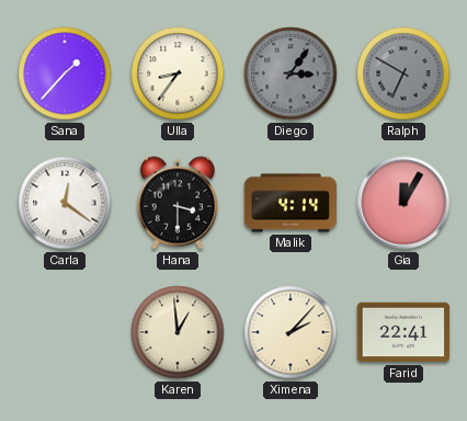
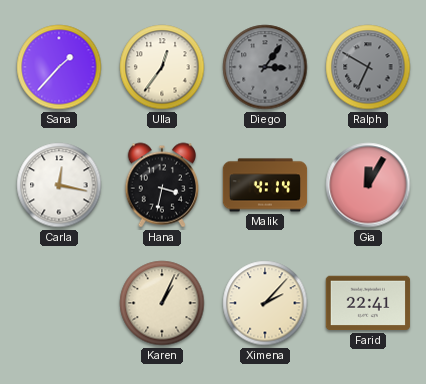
Ulla: 8:36 -> 12:36 (162, 67)
Carla: 12:21 -> 12:17 (59, 185)
Hana: 3:30 -> 3:32 (161, 185)
Karen: 12:59 -> 1:04 (162, 303)
